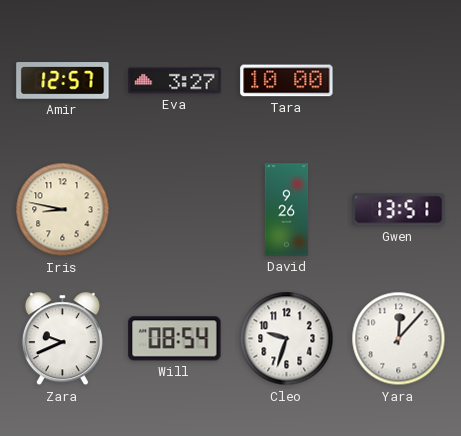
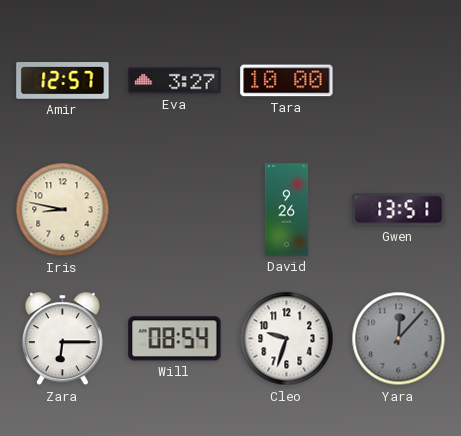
Zara: 9:41 -> 6:15 (62, 339)
Yara dial: white -> grey (399, 339)
